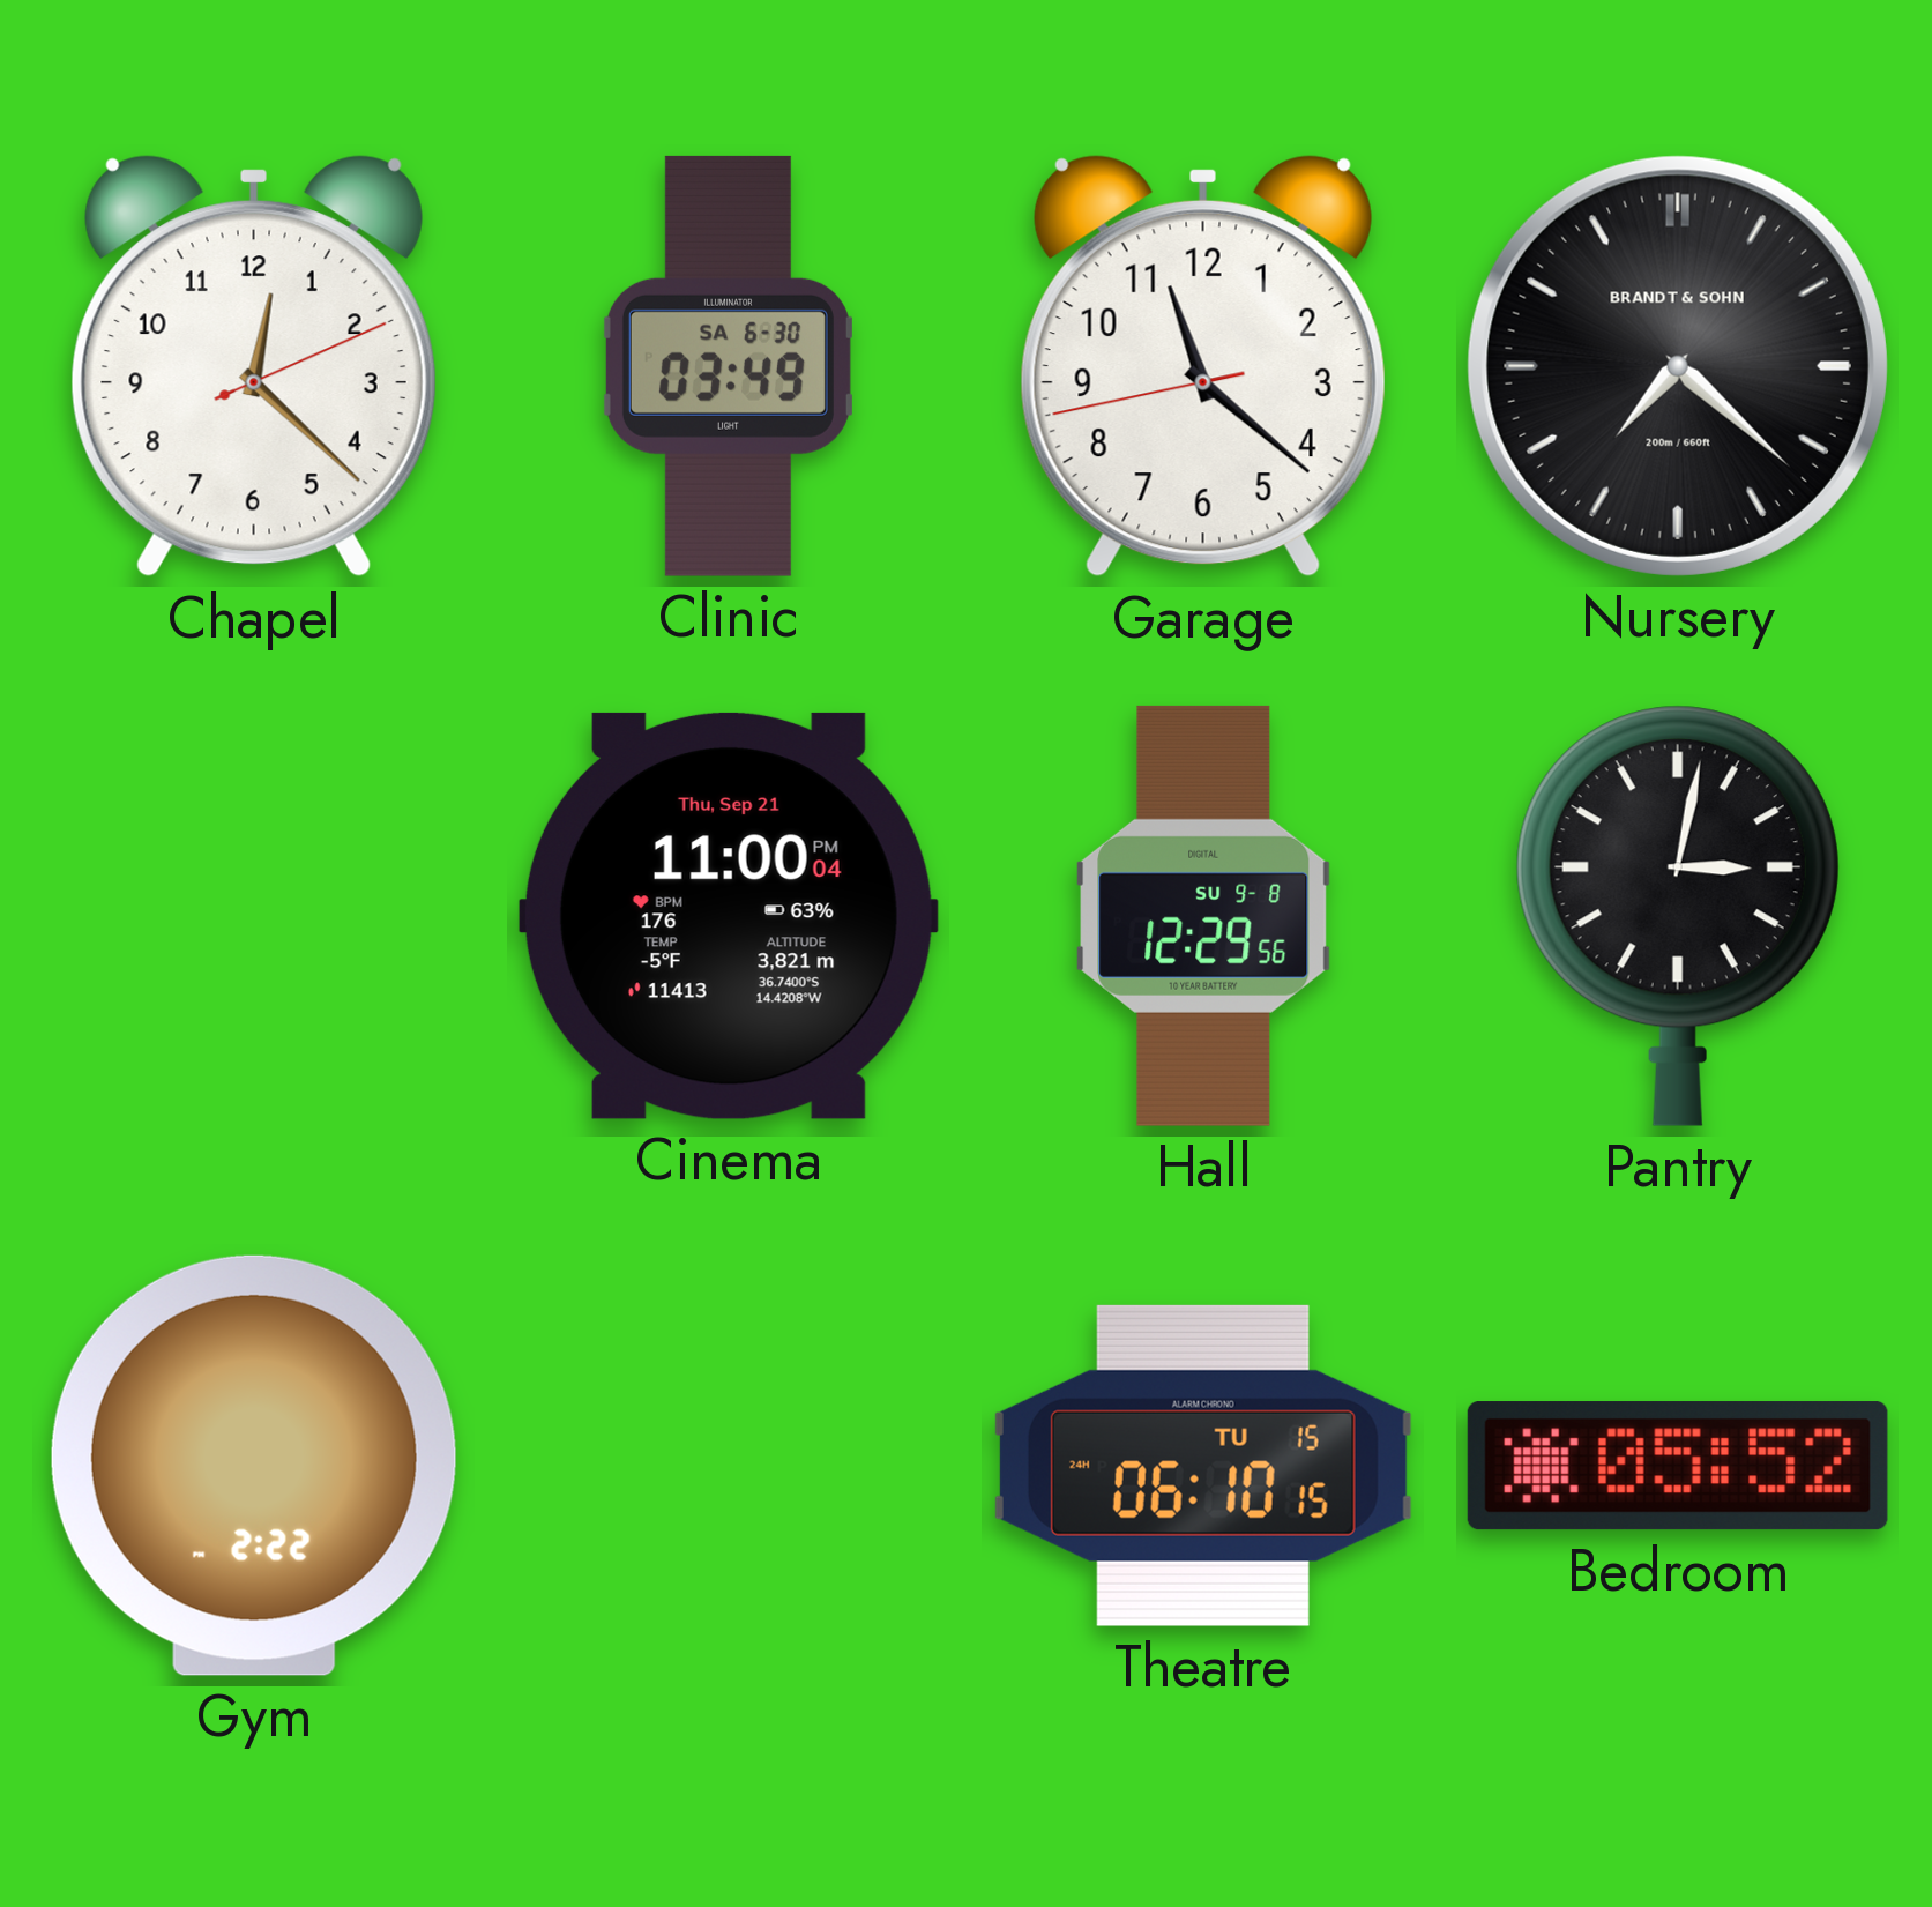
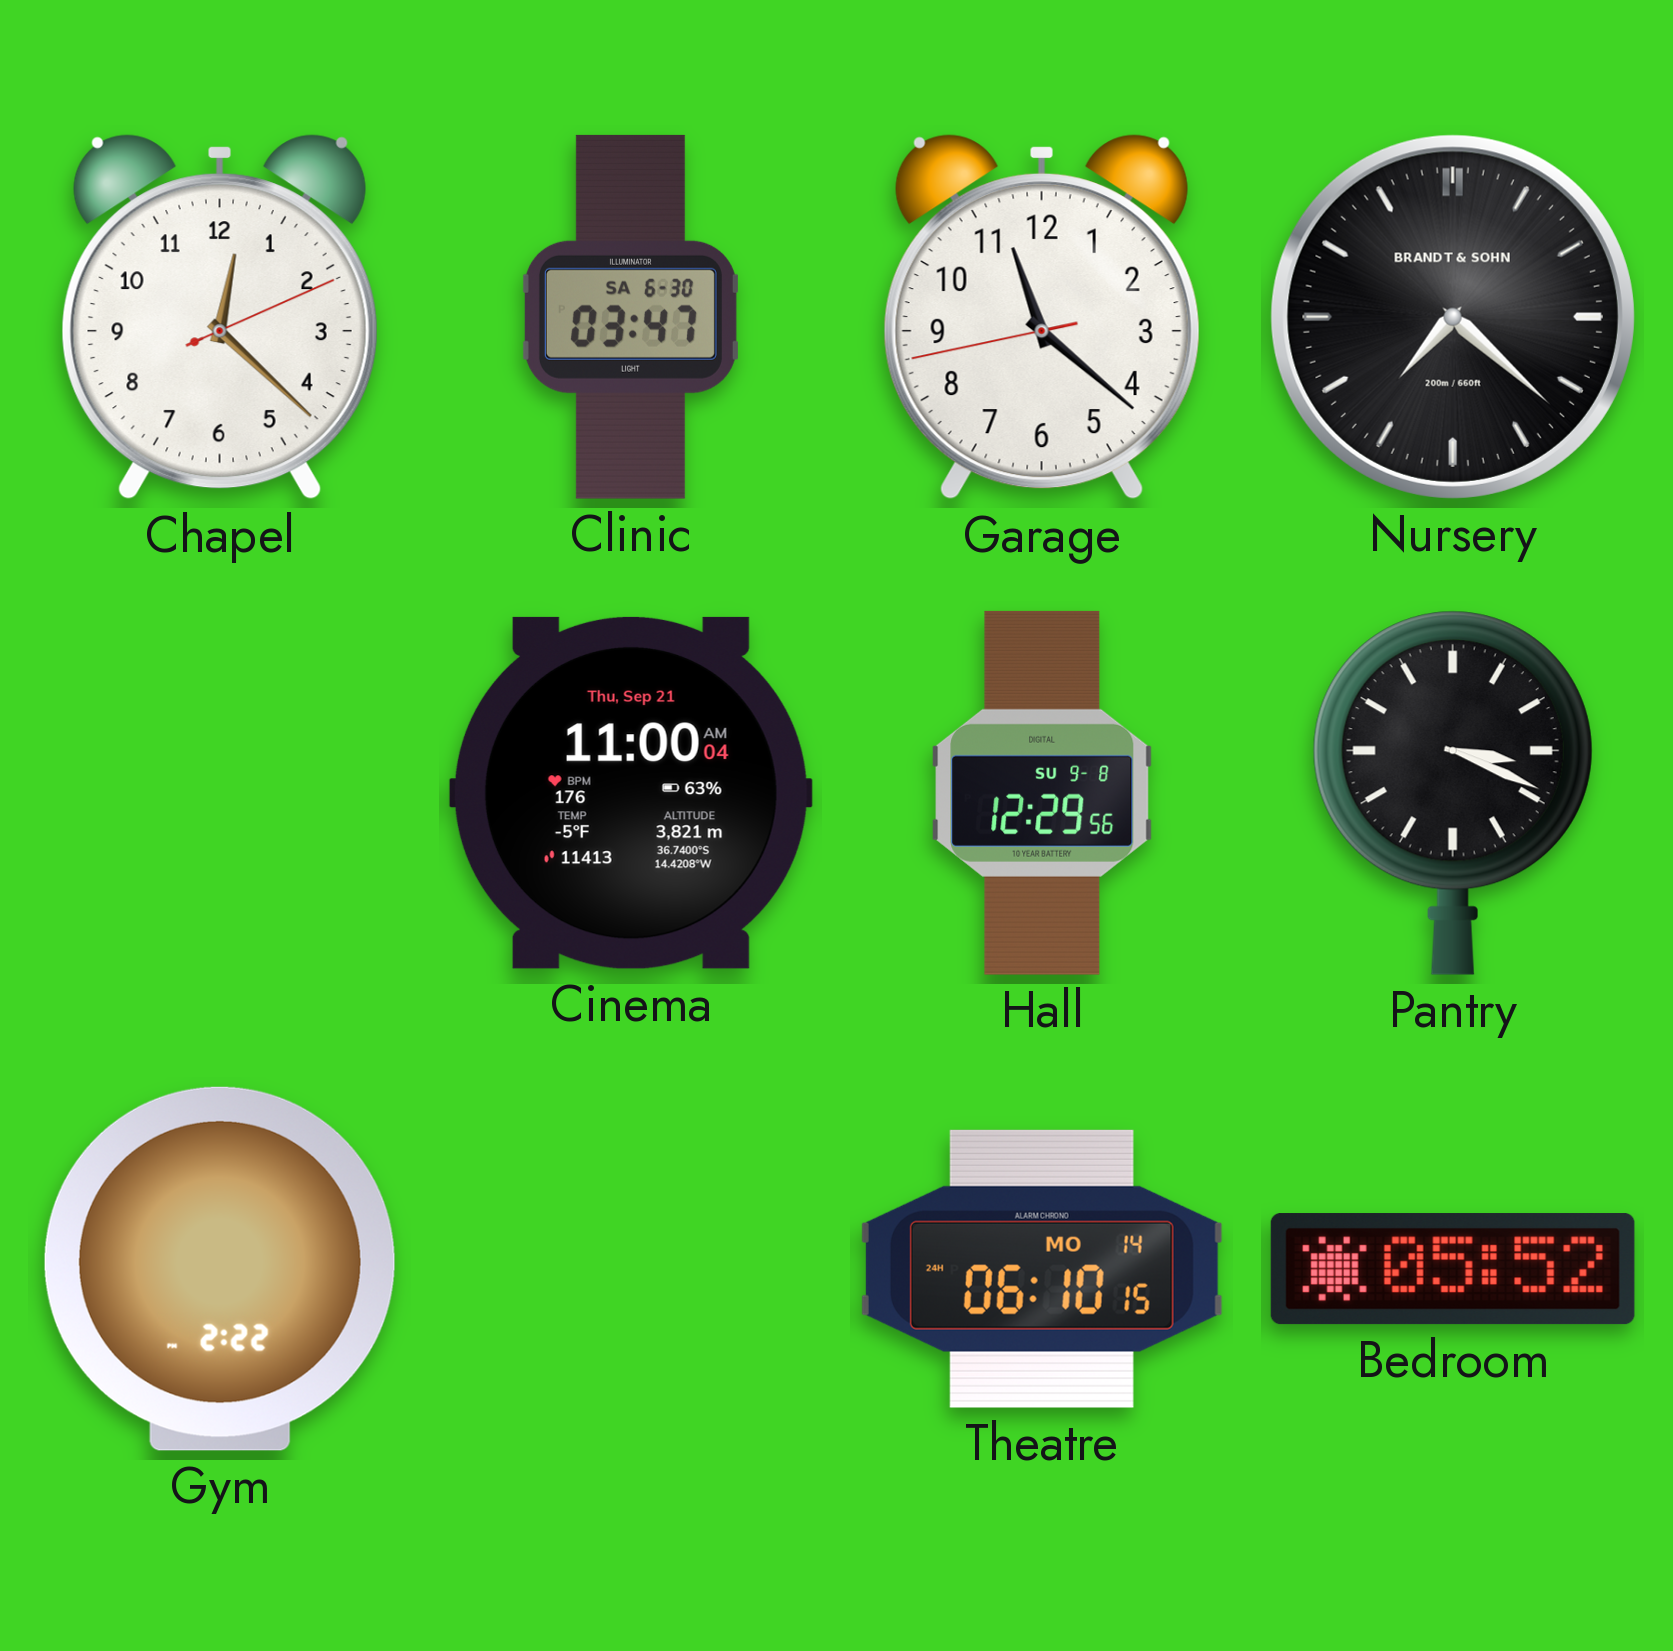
Clinic: 03:49 -> 03:47 (630, 317)
Cinema: 11:00:04 PM -> 11:00:04 AM (631, 793)
Pantry: 3:02 -> 3:19 (1453, 793)
Theatre date: TU 15 -> MO 14 (1042, 1269)
